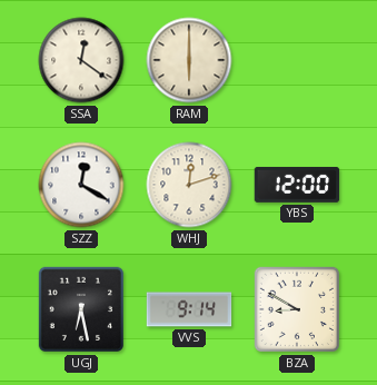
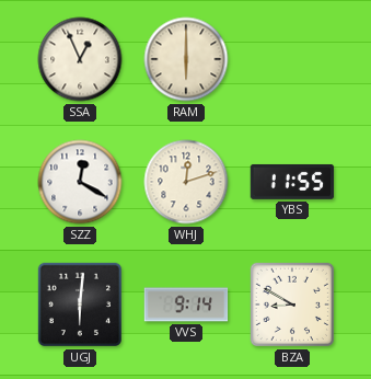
SSA: 12:21 -> 12:56 (80, 59)
YBS: 12:00 -> 11:55 (292, 182)
UGJ: 6:28 -> 6:01 (80, 305)
